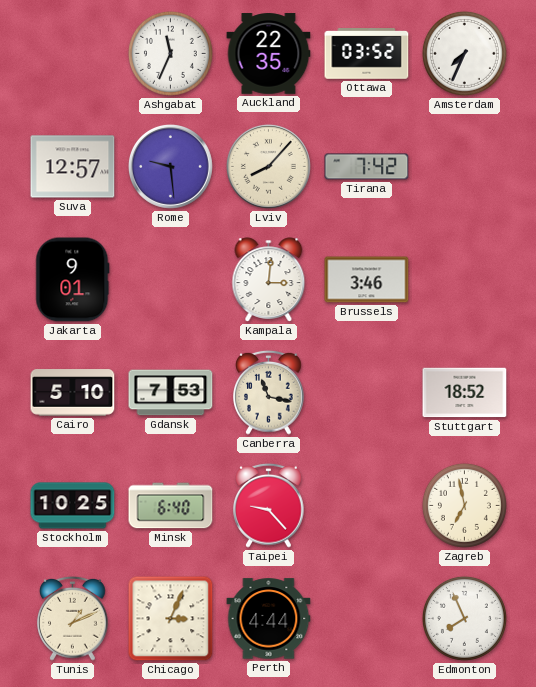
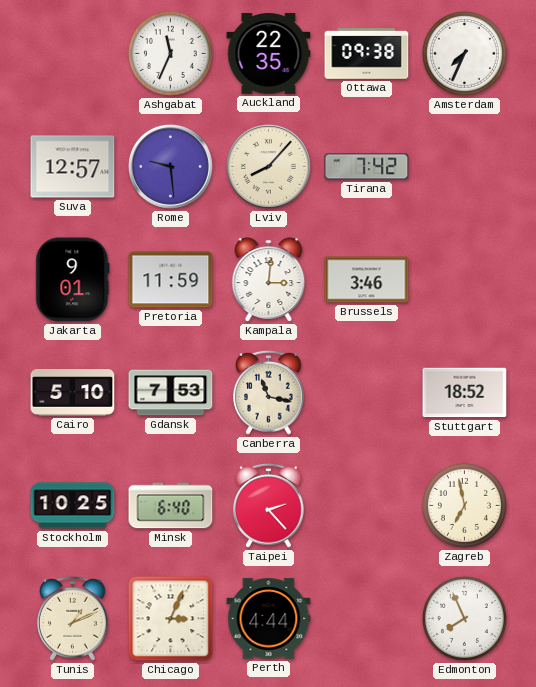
Ottawa: 03:52 -> 09:38 (367, 54)
Pretoria: none -> 11:59 (171, 280)
Taipei: 9:23 -> 2:23 (269, 505)
